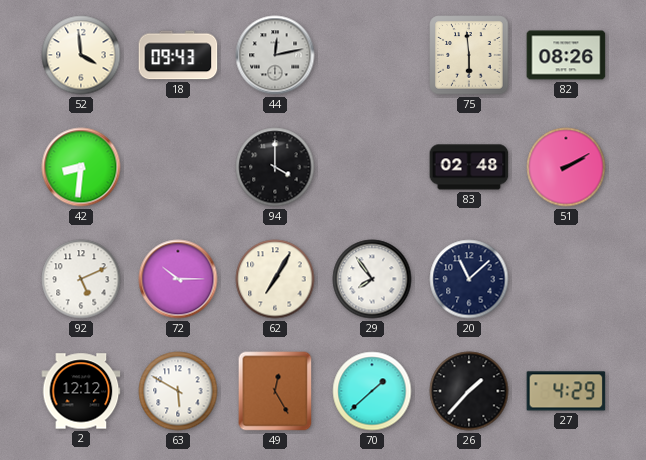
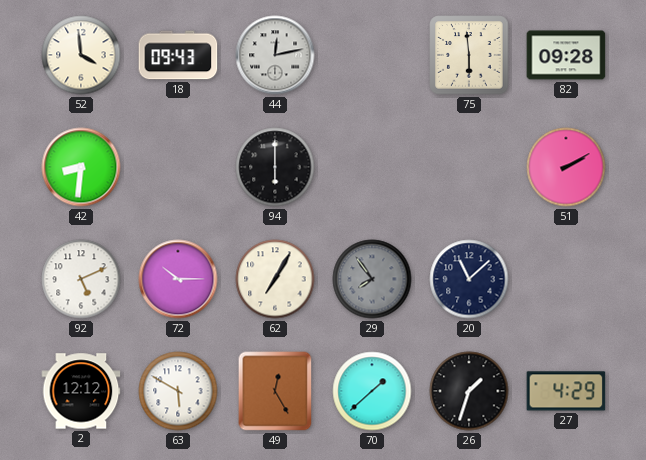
82: 08:26 -> 09:28 (566, 55)
94: 4:00 -> 6:00 (275, 167)
83: 02:48 -> none (469, 167)
29 dial: white -> grey (372, 279)
26: 1:37 -> 1:33 (469, 391)
